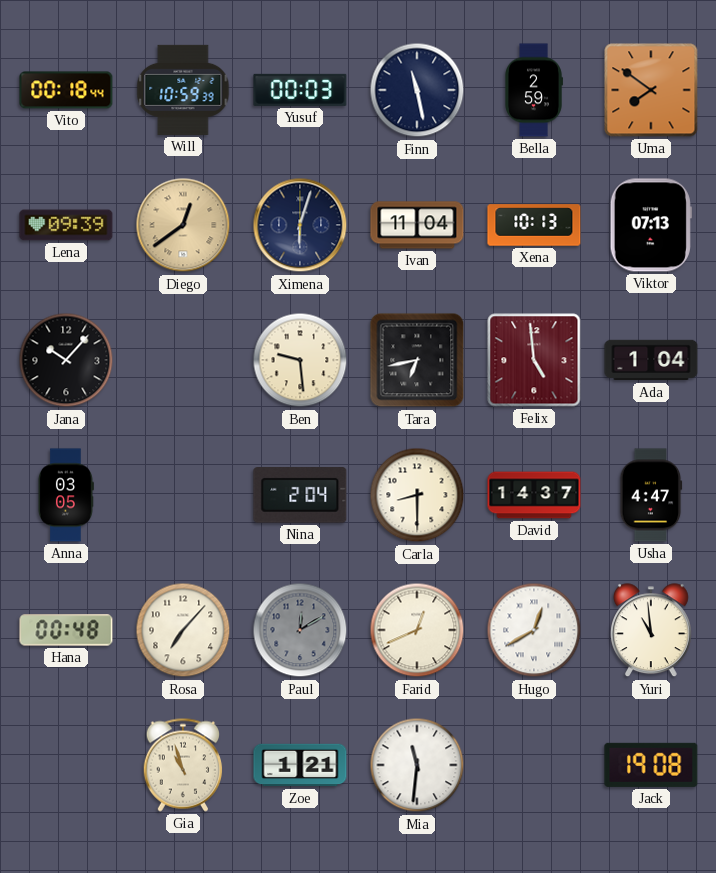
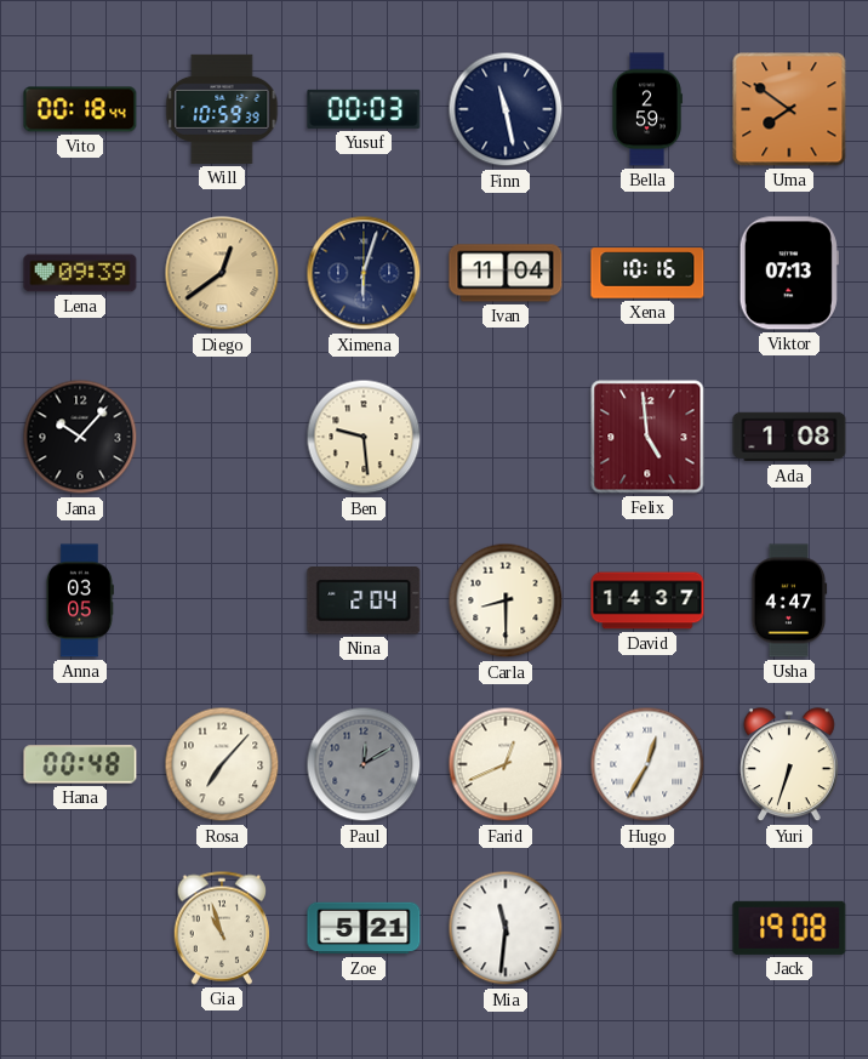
Xena: 10:13 -> 10:16 (647, 273)
Tara: 6:43 -> none (417, 360)
Ada: 1:04 -> 1:08 (789, 437)
Hugo: 12:40 -> 12:35 (647, 764)
Yuri: 10:59 -> 6:33 (789, 765)
Zoe: 1:21 -> 5:21 (364, 928)
